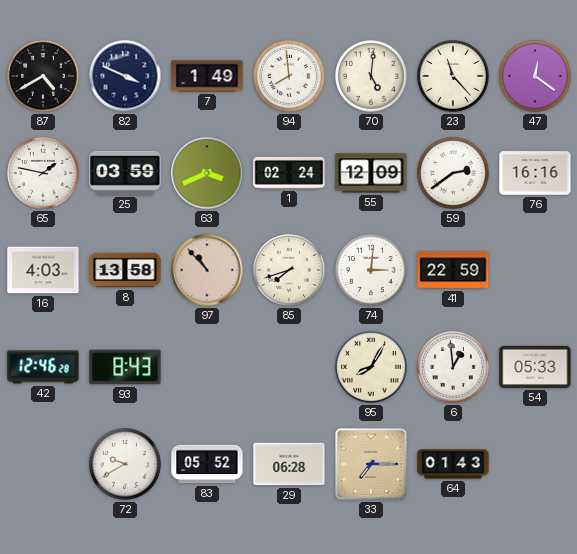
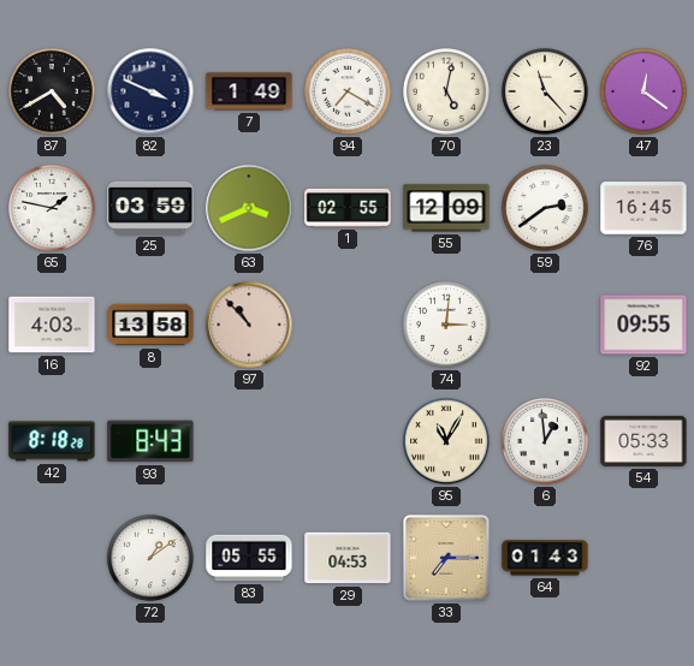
94: 7:59 -> 7:20 (349, 93)
70: 5:01 -> 5:02 (447, 93)
1: 02:24 -> 02:55 (348, 208)
76: 16:16 -> 16:45 (643, 208)
85: 7:42 -> none (290, 271)
41: 22:59 -> none (453, 270)
92: none -> 09:55 (643, 325)
42: 12:46 -> 8:18 (52, 441)
95: 8:05 -> 11:05 (447, 442)
72: 9:40 -> 1:09 (152, 559)
83: 05:52 -> 05:55 (249, 558)
29: 06:28 -> 04:53 (348, 558)
